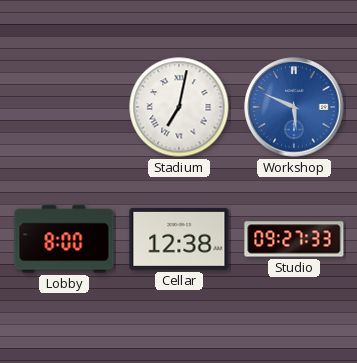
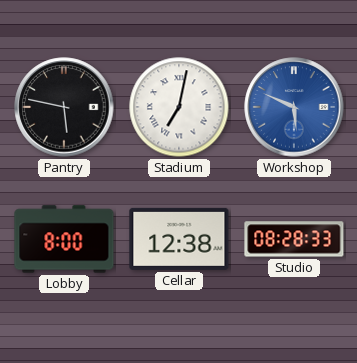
Pantry: none -> 5:47 (64, 107)
Studio: 09:27 -> 08:28 (294, 239)
